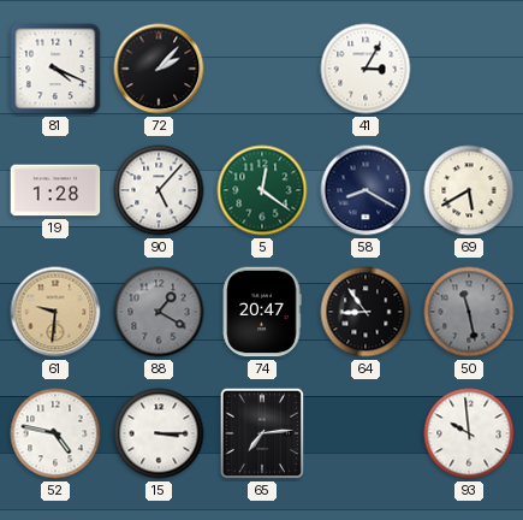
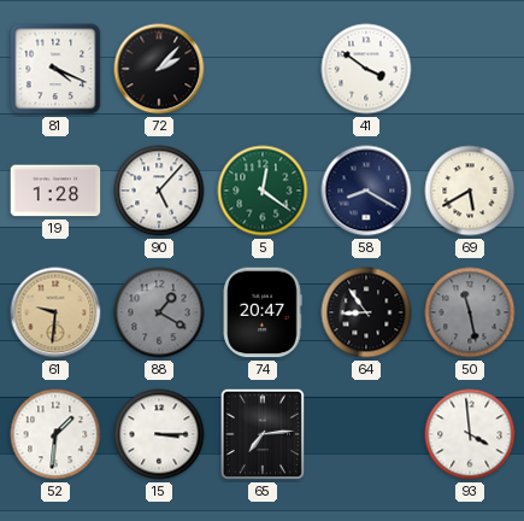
41: 3:05 -> 3:51 (366, 69)
52: 4:47 -> 1:31 (55, 434)
93: 9:59 -> 3:59 (470, 434)
